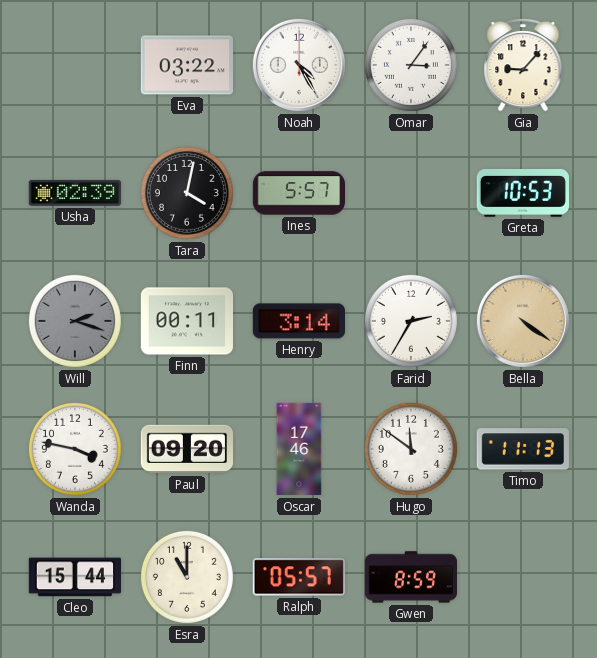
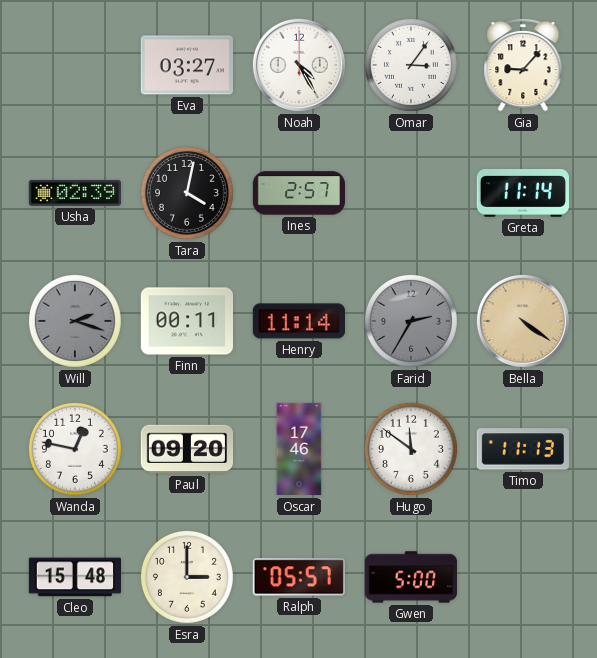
Eva: 03:22 -> 03:27 (186, 65)
Ines: 5:57 -> 2:57 (299, 193)
Greta: 10:53 -> 11:14 (522, 194)
Henry: 3:14 -> 11:14 (298, 321)
Farid dial: white -> grey (411, 321)
Wanda: 3:47 -> 12:47 (75, 449)
Cleo: 15:44 -> 15:48 (74, 577)
Esra: 11:00 -> 3:00 (187, 577)
Gwen: 8:59 -> 5:00 (411, 577)
